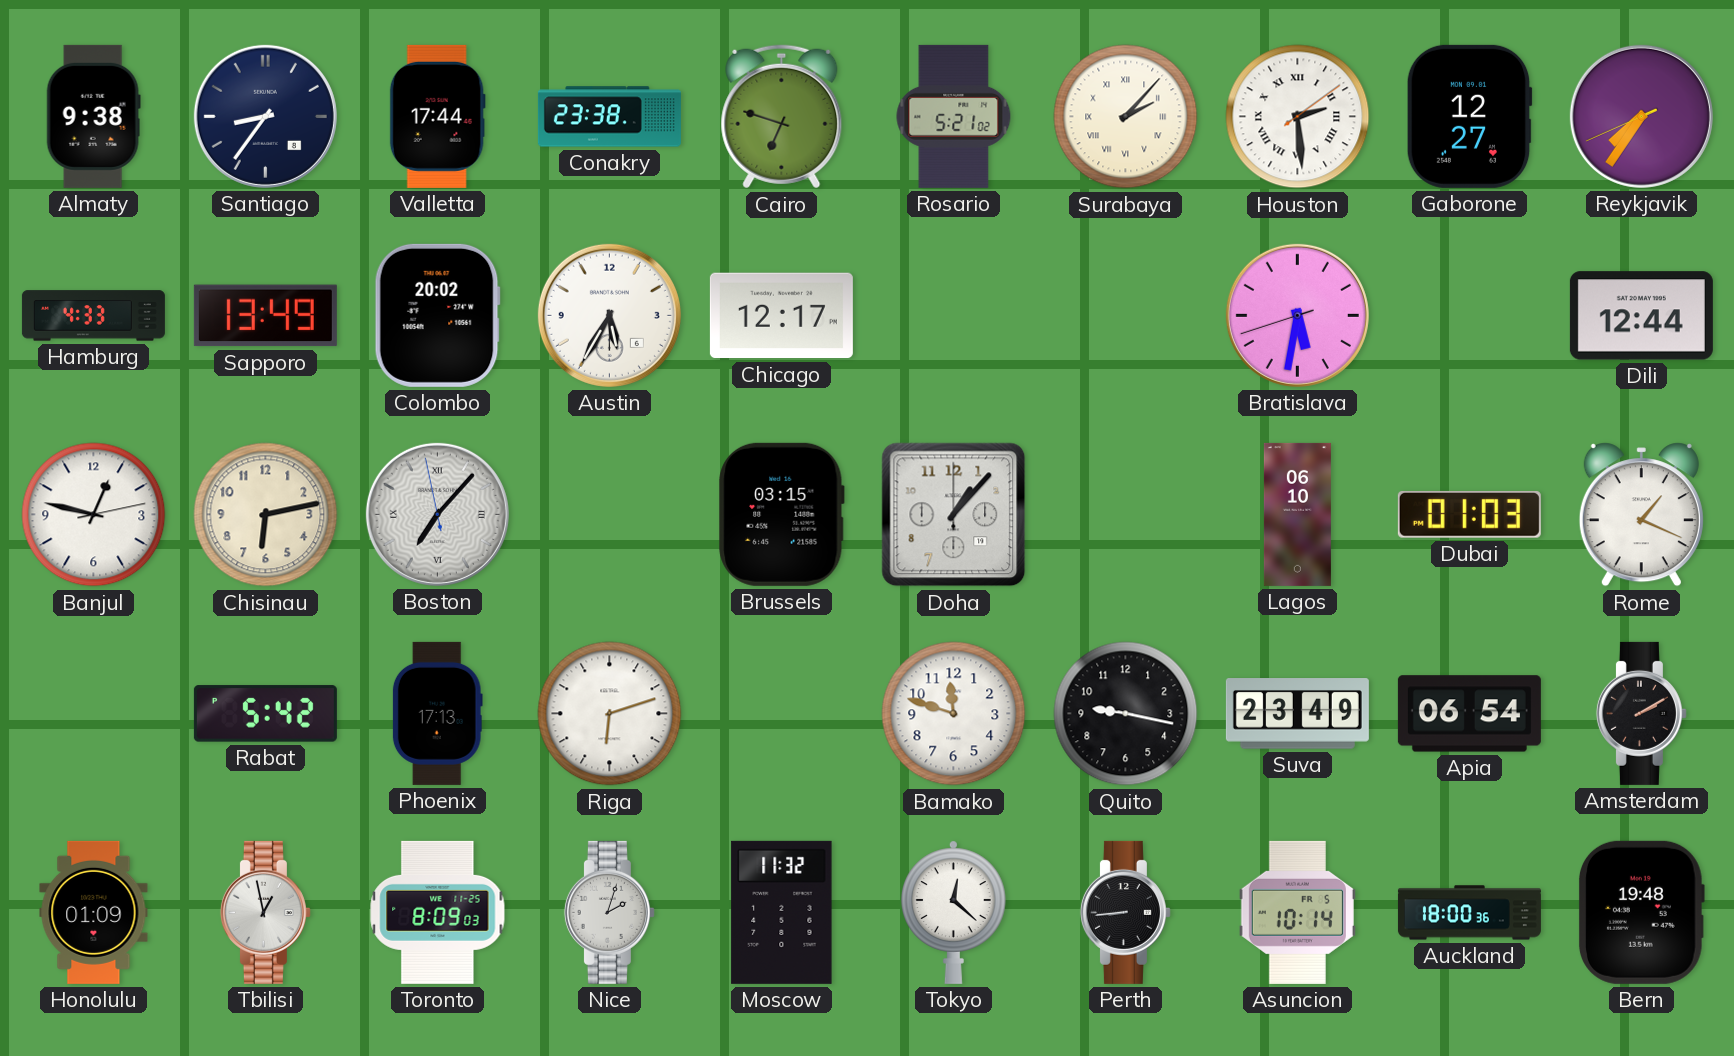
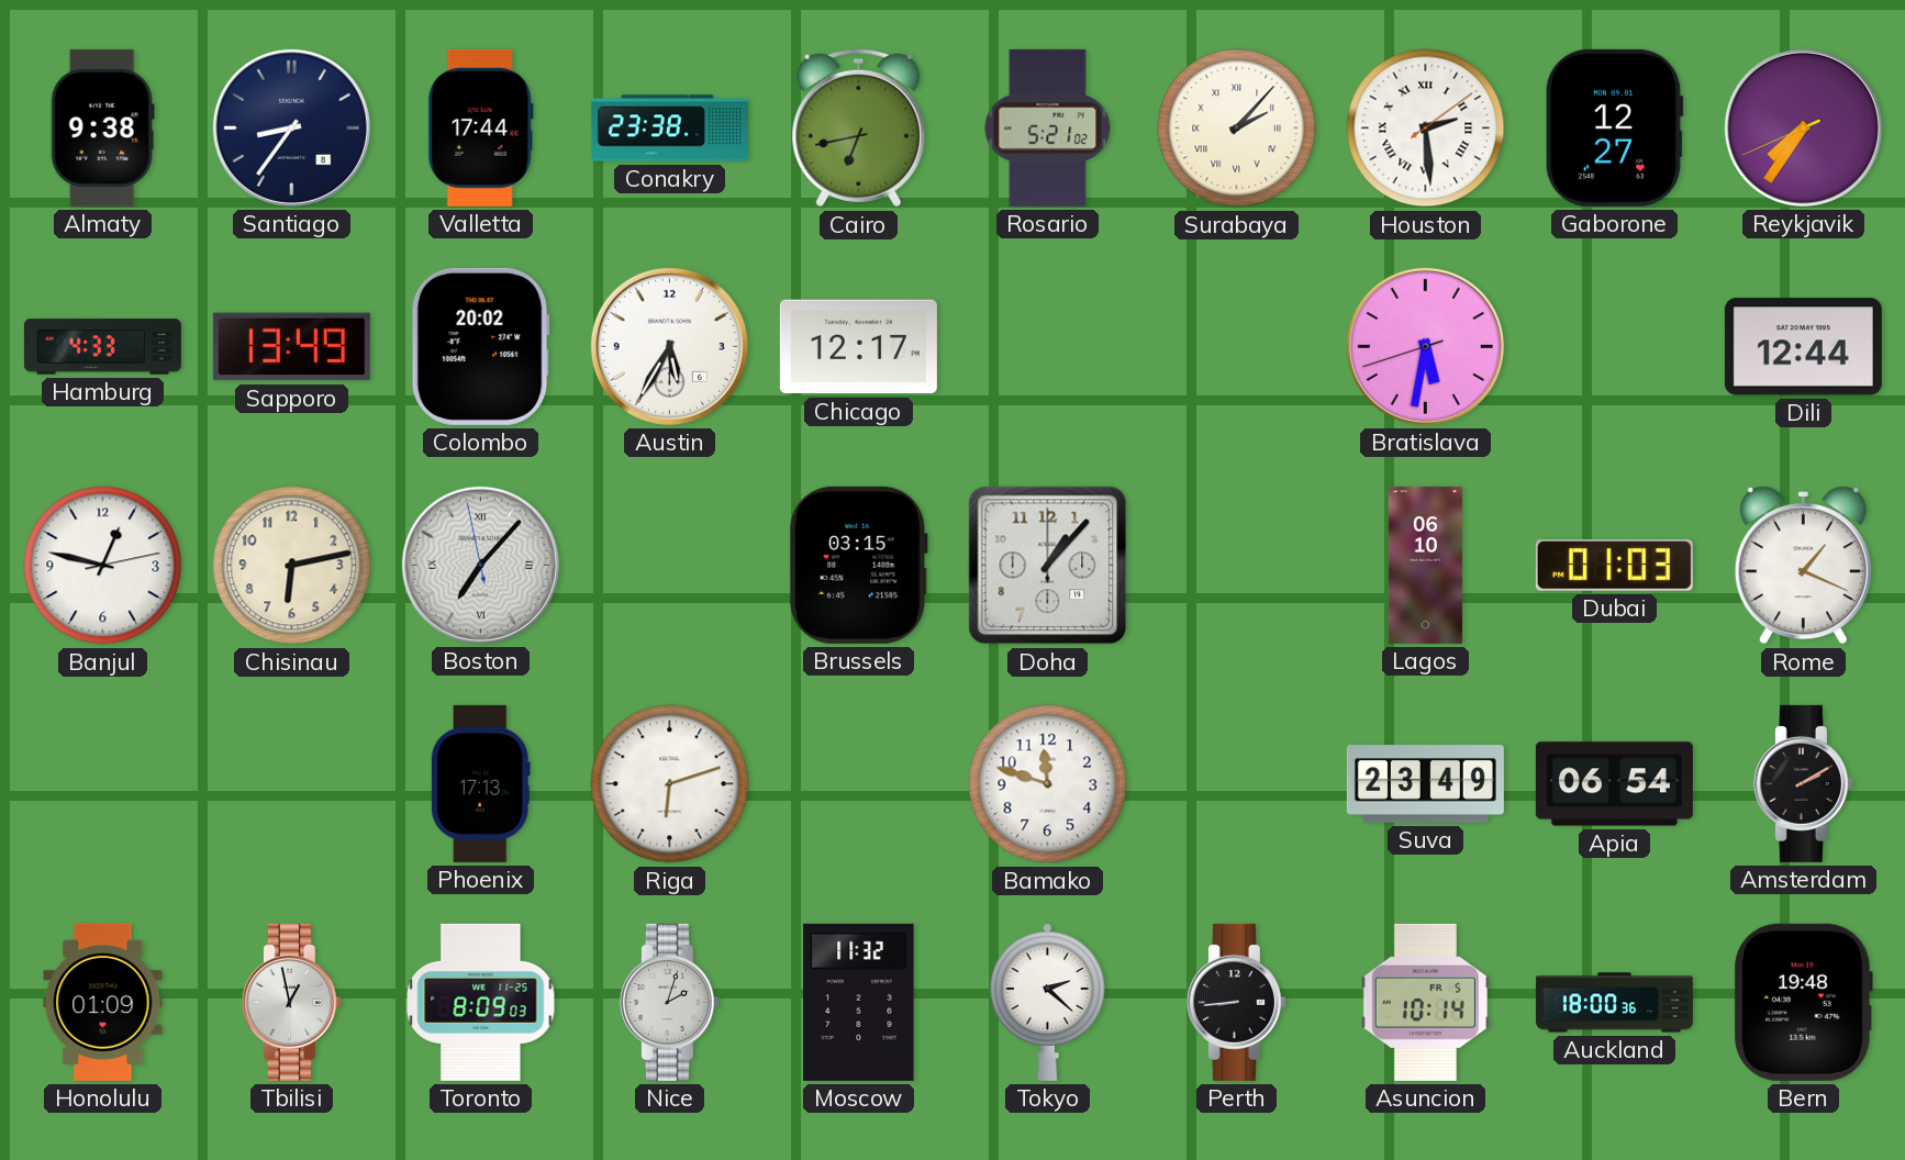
Cairo: 6:48 -> 6:43 (859, 129)
Rabat: 5:42 -> none (265, 714)
Quito: 9:17 -> none (1126, 714)
Tokyo: 12:22 -> 2:22 (1047, 1002)
